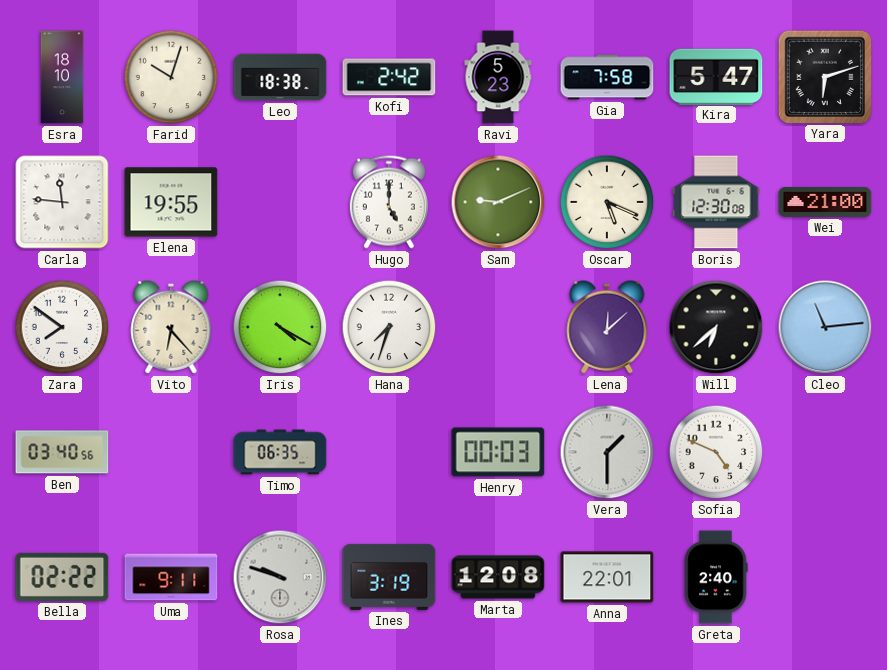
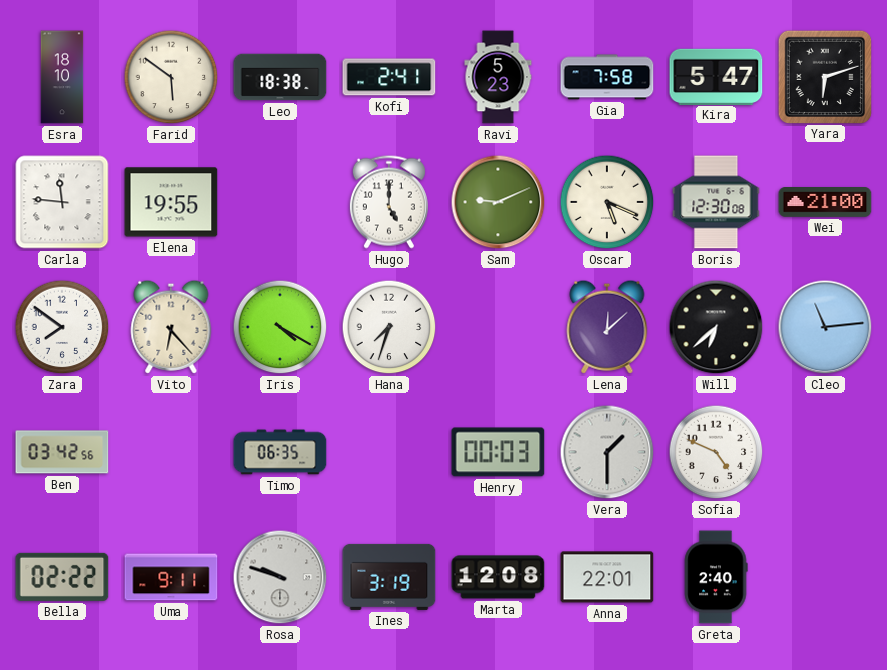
Farid: 10:03 -> 5:51 (171, 77)
Kofi: 2:42 -> 2:41 (389, 77)
Ben: 03:40 -> 03:42 (62, 452)
